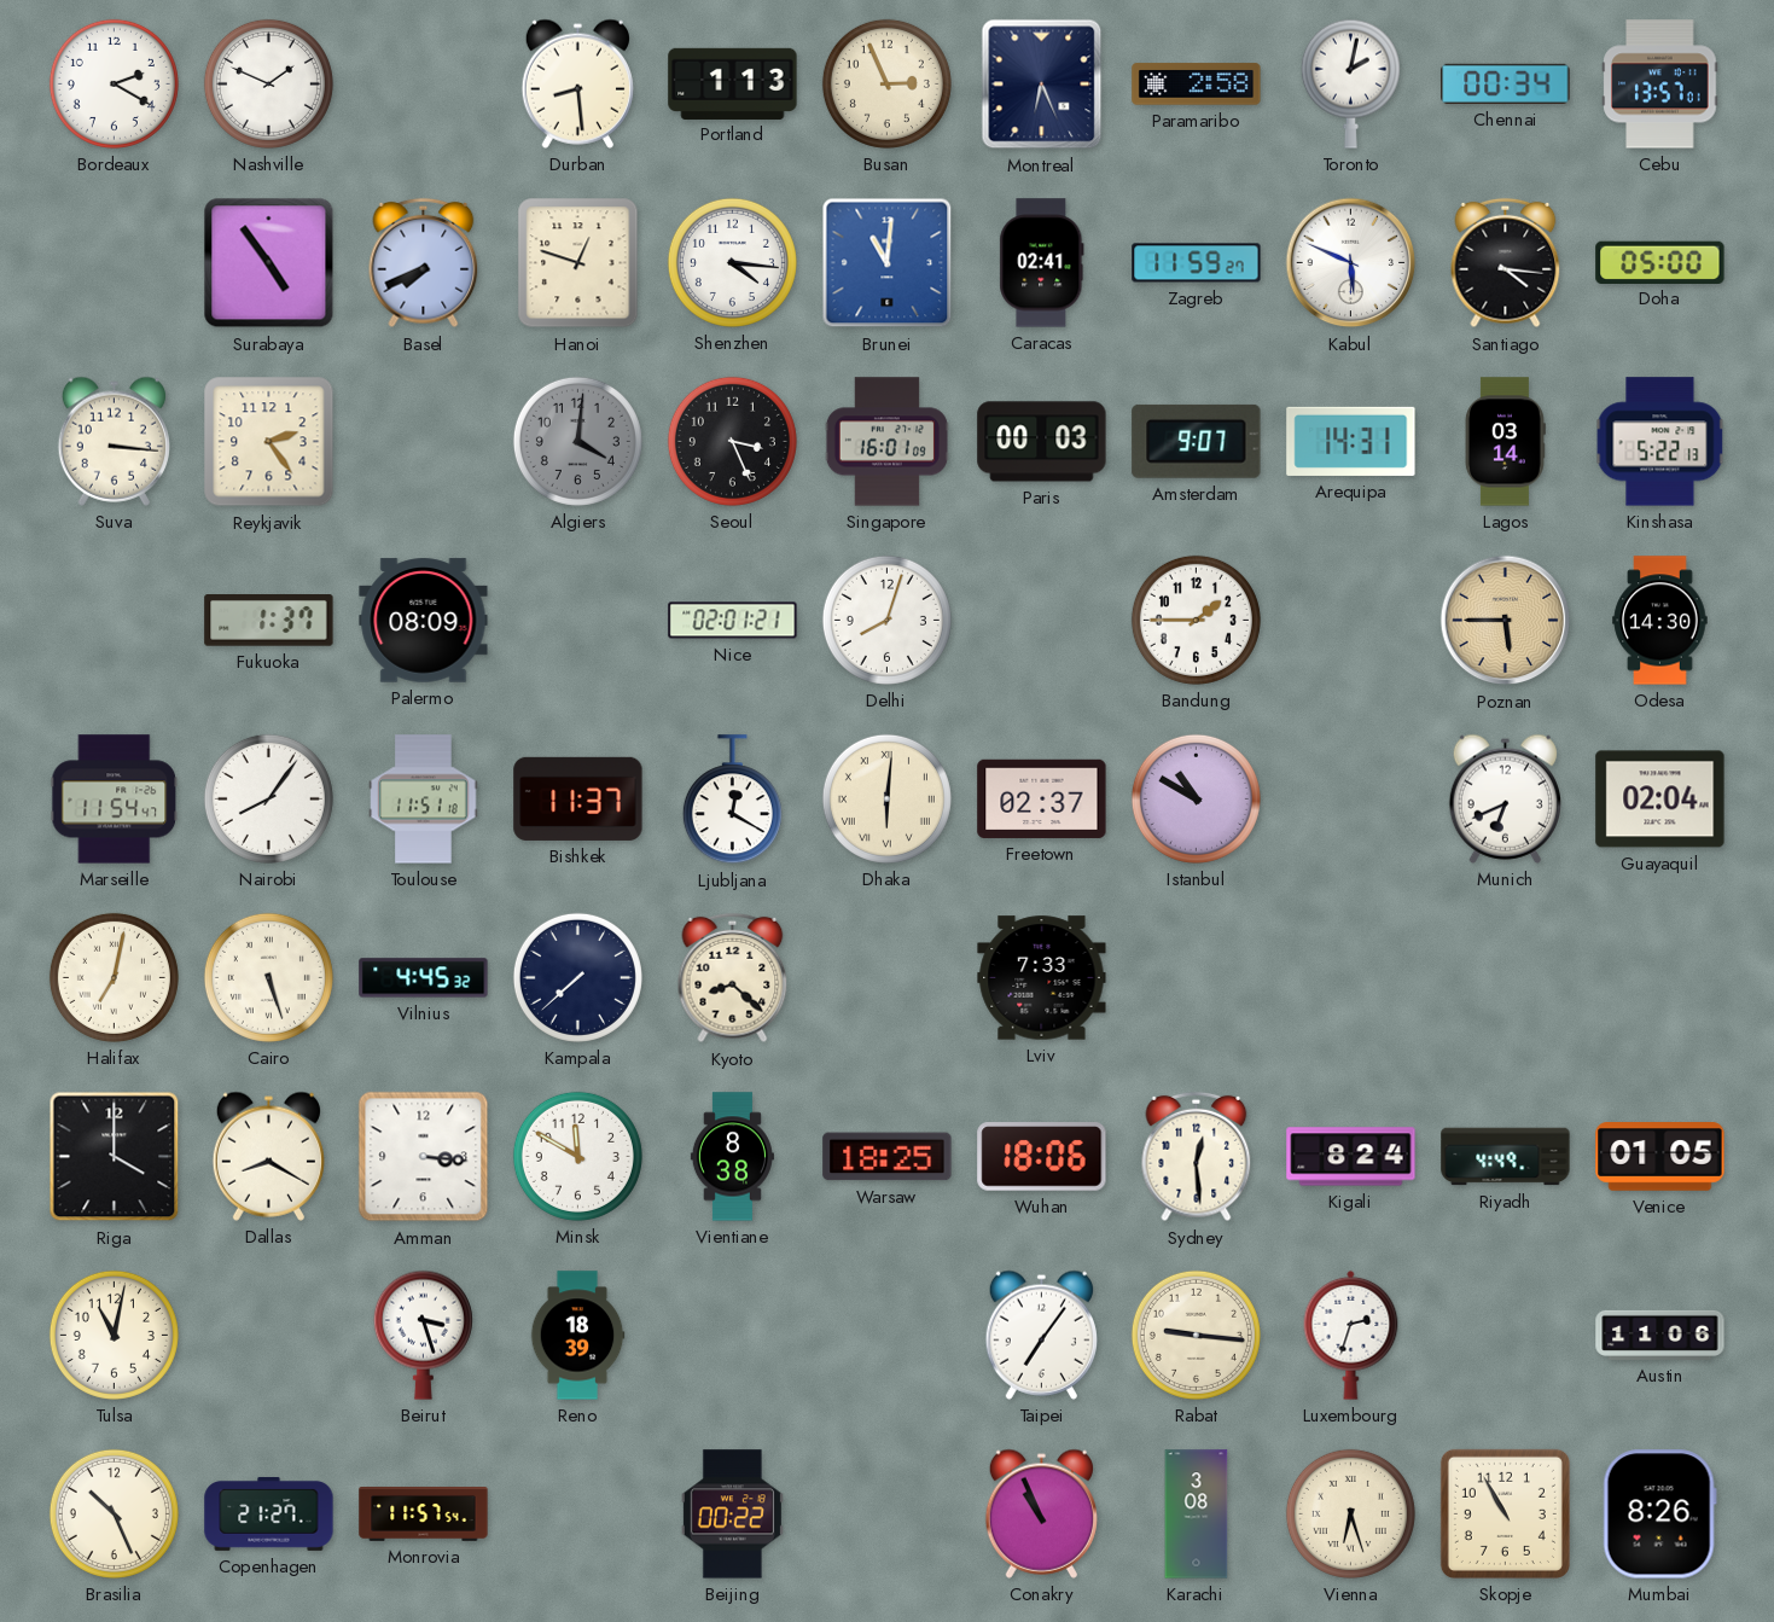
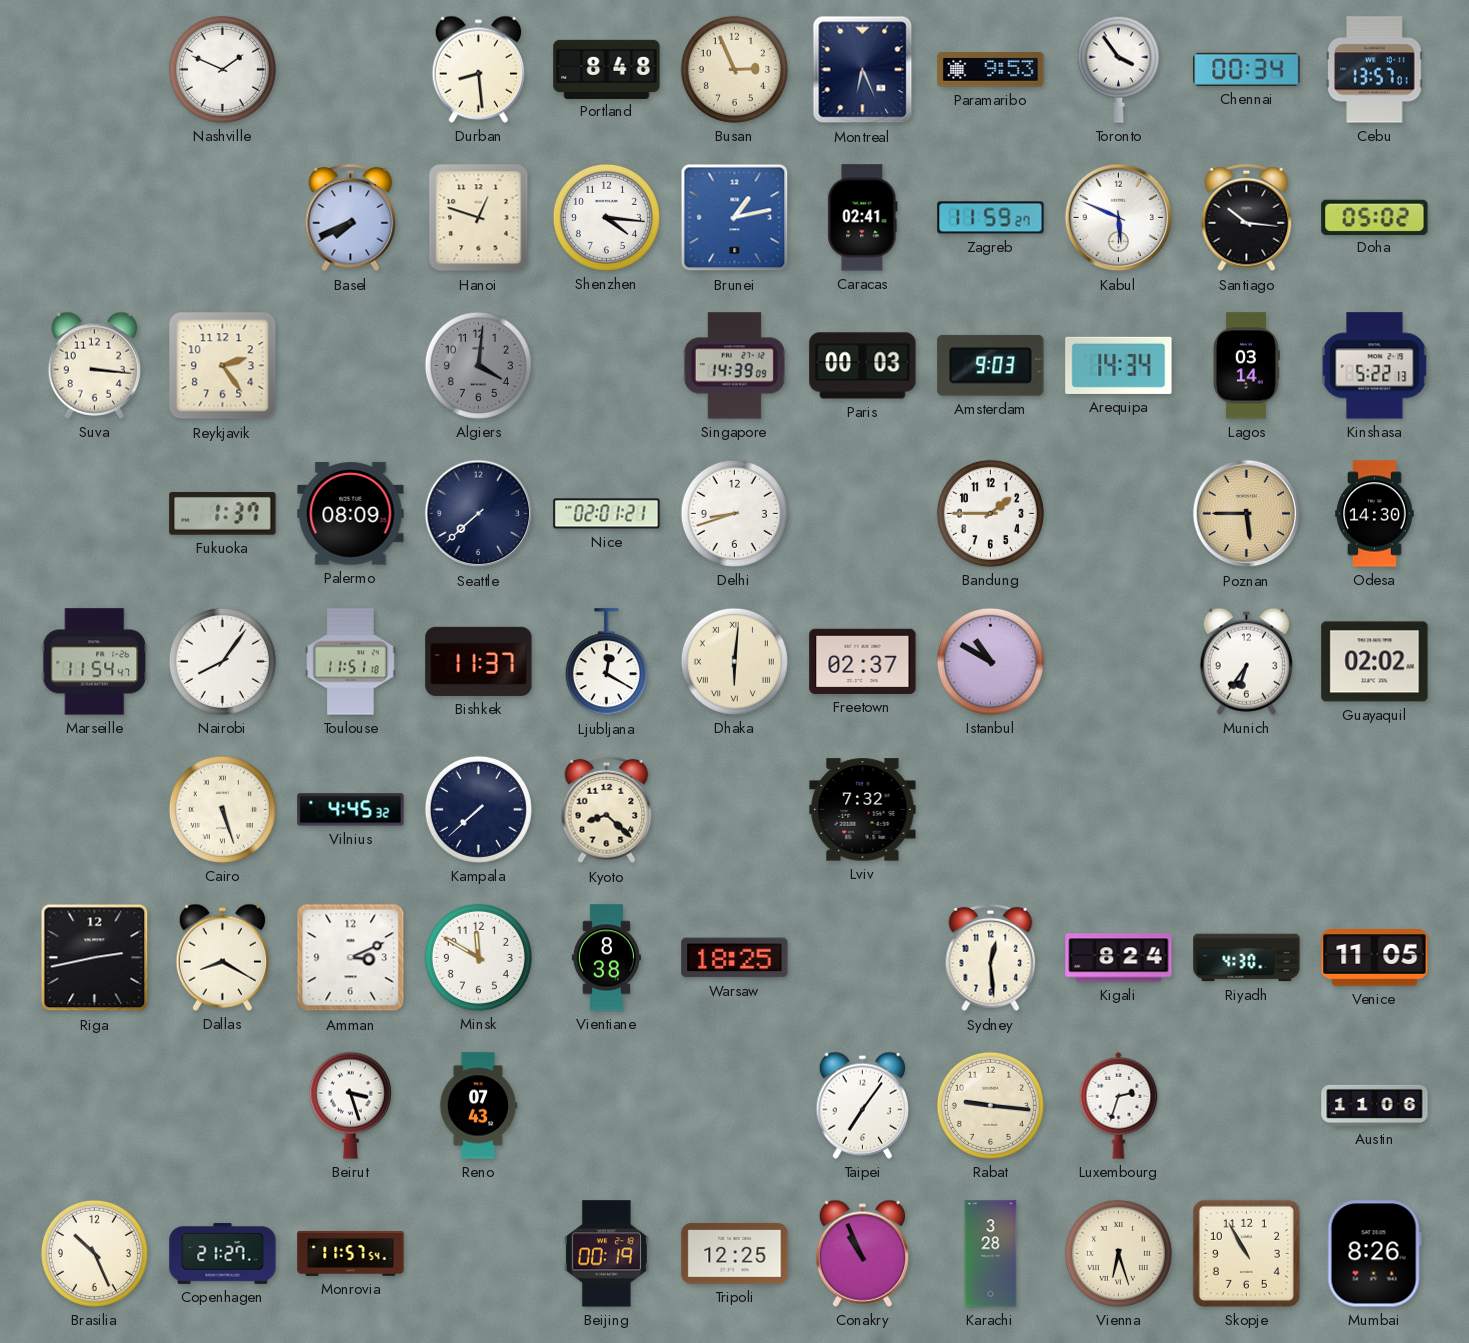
Bordeaux: 2:20 -> none (114, 83)
Portland: 1:13 -> 8:48 (607, 69)
Paramaribo: 2:58 -> 9:53 (991, 70)
Toronto: 2:02 -> 3:54 (1118, 69)
Surabaya: 4:54 -> none (269, 263)
Brunei: 11:01 -> 1:13 (735, 218)
Santiago: 4:16 -> 10:16 (1247, 218)
Doha: 05:00 -> 05:02 (1375, 217)
Seoul: 3:26 -> none (732, 441)
Singapore: 16:01 -> 14:39 (734, 366)
Amsterdam: 9:07 -> 9:03 (991, 365)
Arequipa: 14:31 -> 14:34 (1119, 365)
Seattle: none -> 7:38 (479, 514)
Delhi: 8:03 -> 8:42 (734, 513)
Munich: 6:41 -> 6:36 (1246, 661)
Guayaquil: 02:04 -> 02:02 (1375, 662)
Halifax: 7:02 -> none (114, 977)
Lviv: 7:33 -> 7:32 (863, 810)
Riga: 4:00 -> 2:43 (95, 958)
Amman: 3:16 -> 3:11 (351, 958)
Wuhan: 18:06 -> none (1042, 1157)
Riyadh: 4:49 -> 4:30 (1247, 958)
Venice: 01:05 -> 11:05 (1375, 958)
Tulsa: 11:02 -> none (114, 1335)
Reno: 18:39 -> 07:43 (478, 1106)
Beijing: 00:22 -> 00:19 (606, 1254)
Tripoli: none -> 12:25 (735, 1254)
Karachi: 3:08 -> 3:28 (991, 1254)
